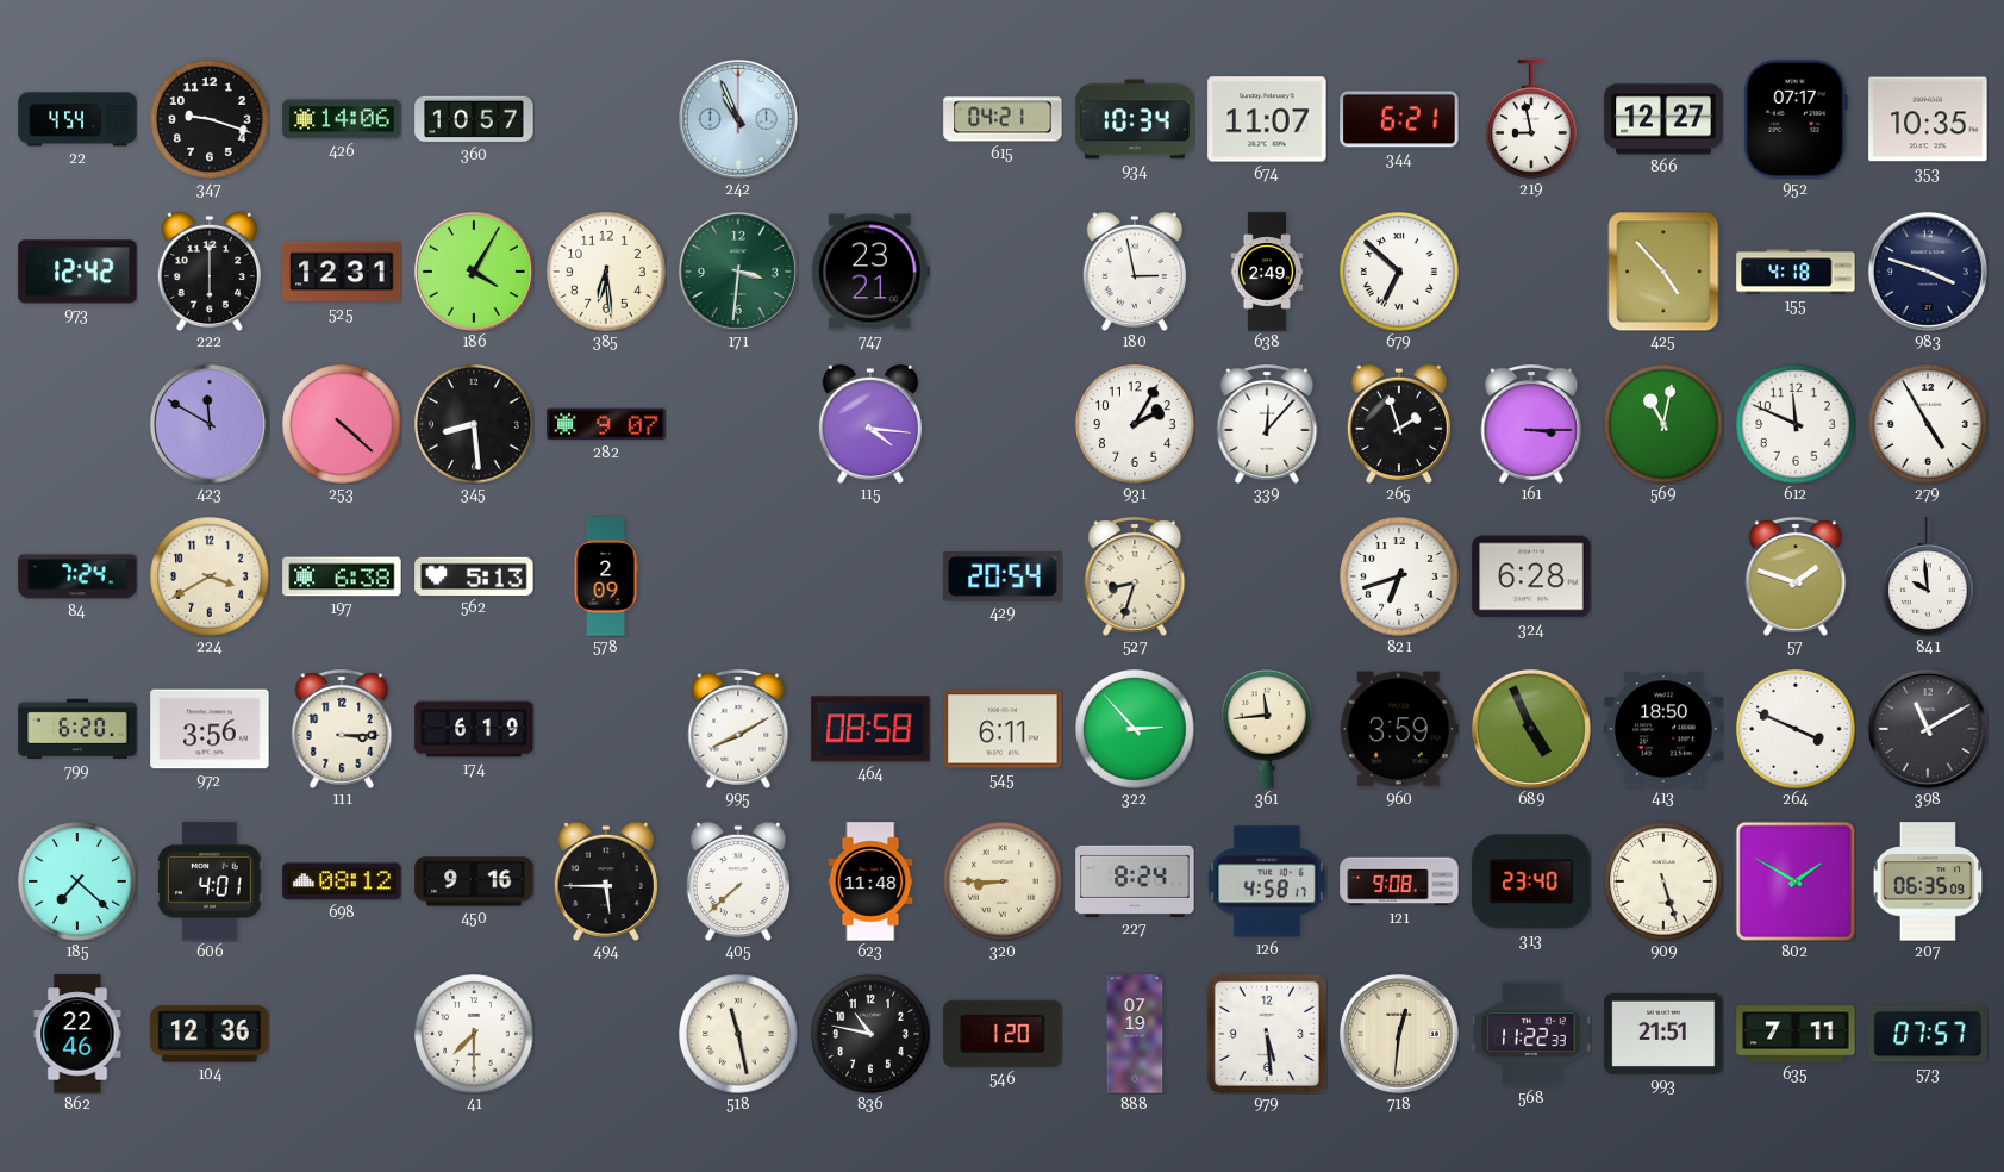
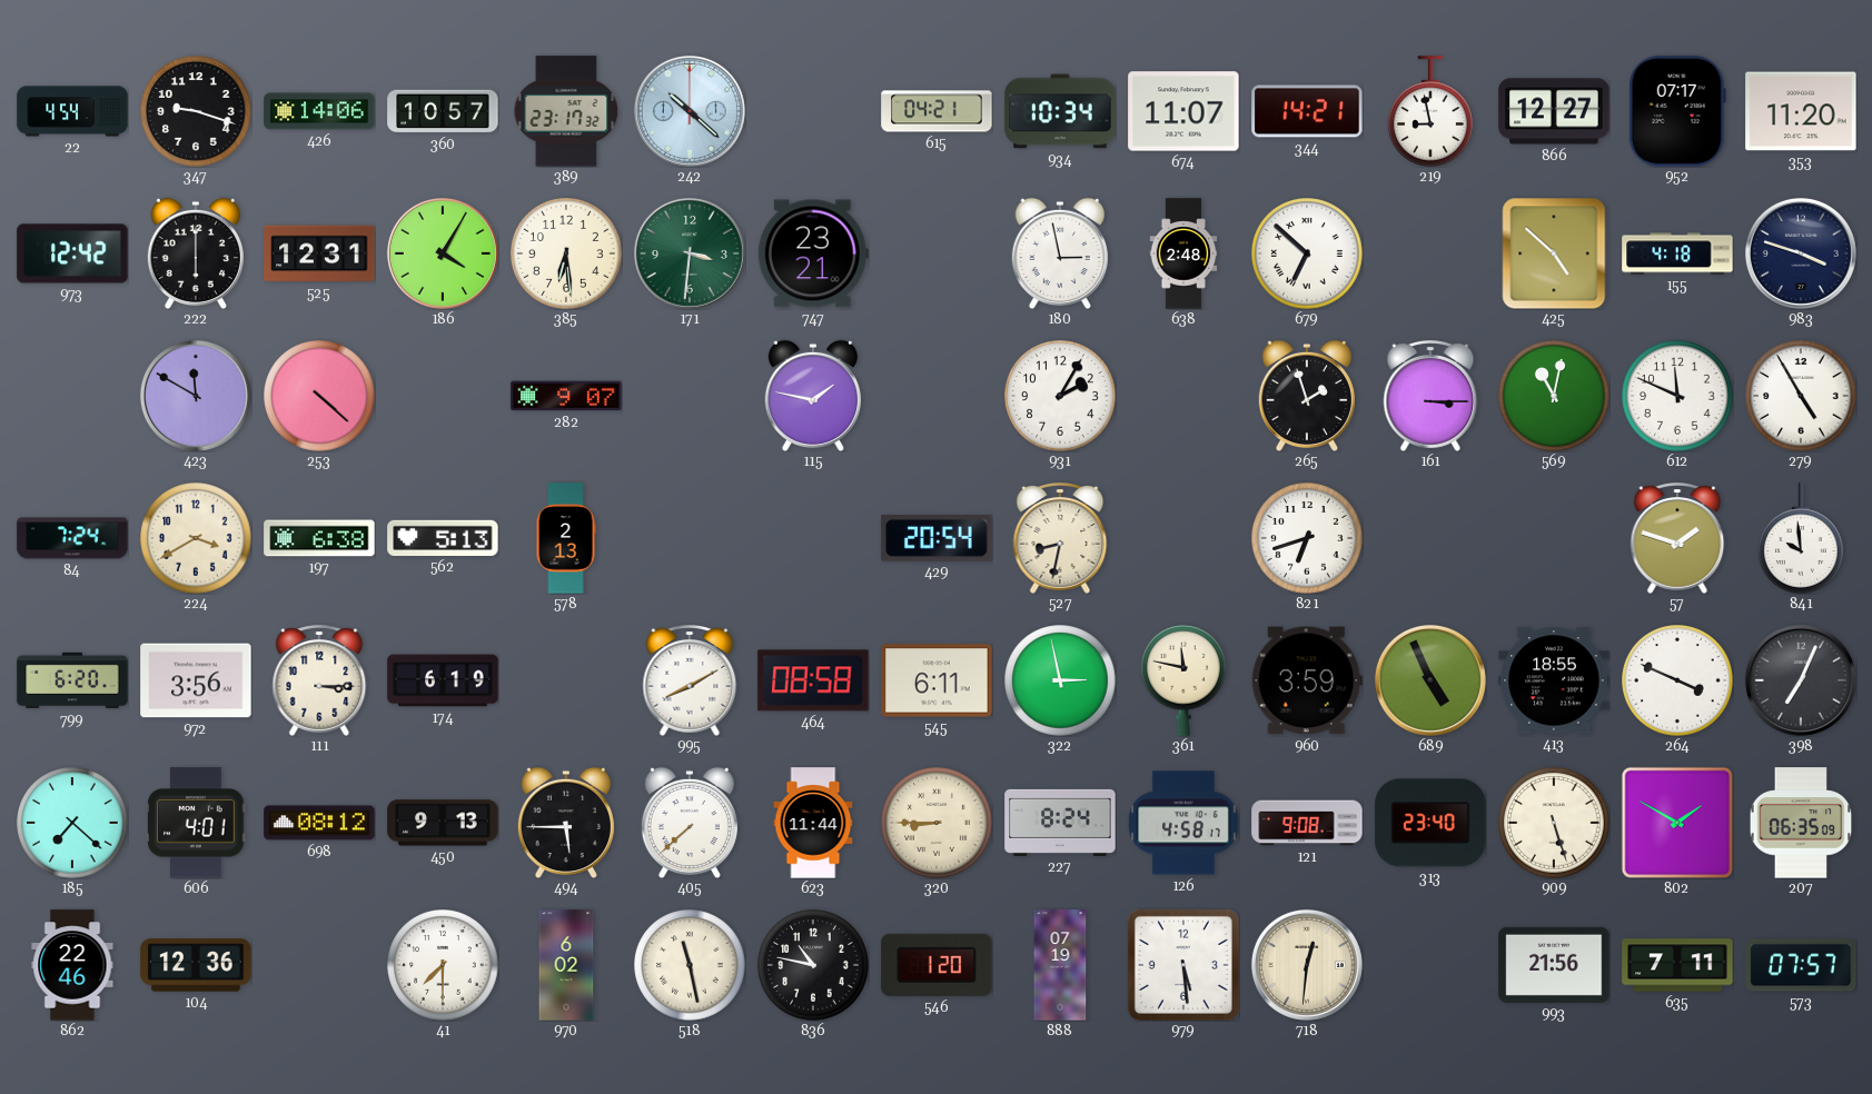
389: none -> 23:17 (566, 111)
242: 10:56 -> 10:22 (690, 111)
344: 6:21 -> 14:21 (1307, 111)
353: 10:35 -> 11:20 (1801, 111)
638: 2:49 -> 2:48 (1183, 253)
425: 4:53 -> 4:52 (1554, 253)
345: 8:29 -> none (474, 424)
115: 4:16 -> 1:47 (813, 396)
339: 12:07 -> none (1267, 425)
578: 2:09 -> 2:13 (566, 538)
527: 8:33 -> 8:32 (1060, 539)
324: 6:28 -> none (1531, 576)
322: 2:53 -> 2:58 (1060, 680)
361: 11:44 -> 11:47 (1185, 680)
413: 18:50 -> 18:55 (1554, 680)
398: 11:10 -> 7:04 (1801, 680)
450: 9:16 -> 9:13 (443, 823)
623: 11:48 -> 11:44 (813, 823)
970: none -> 6:02 (566, 965)
568: 11:22 -> none (1531, 1034)
993: 21:51 -> 21:56 (1554, 965)
